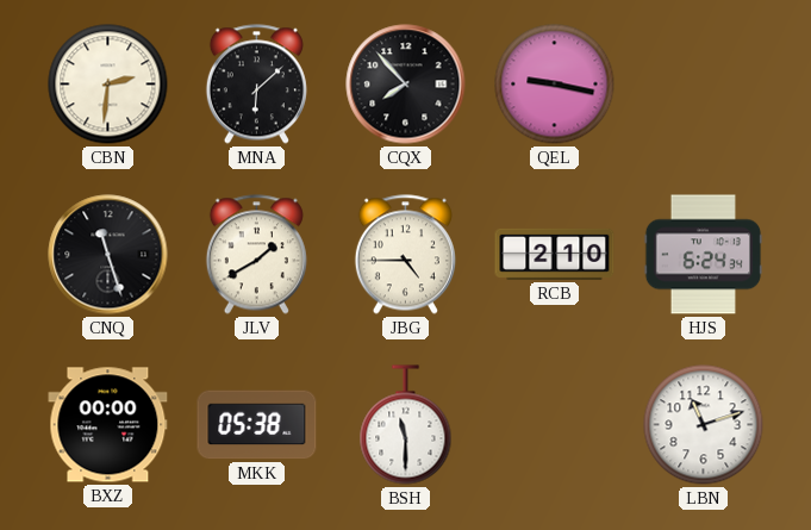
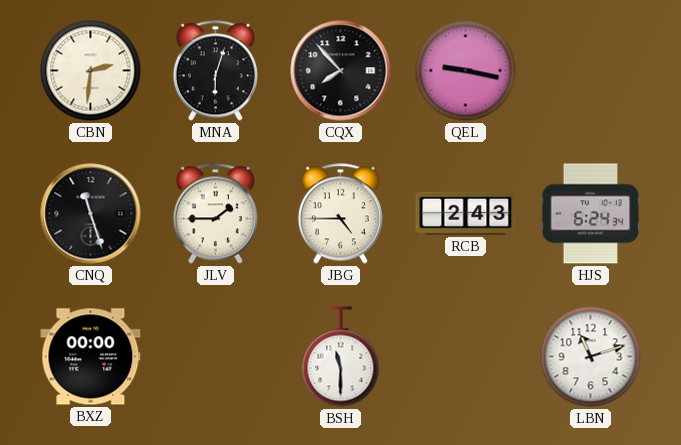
MNA: 6:08 -> 6:03 (215, 71)
JLV: 1:40 -> 1:45 (215, 214)
RCB: 2:10 -> 2:43 (466, 213)
MKK: 05:38 -> none (257, 425)
